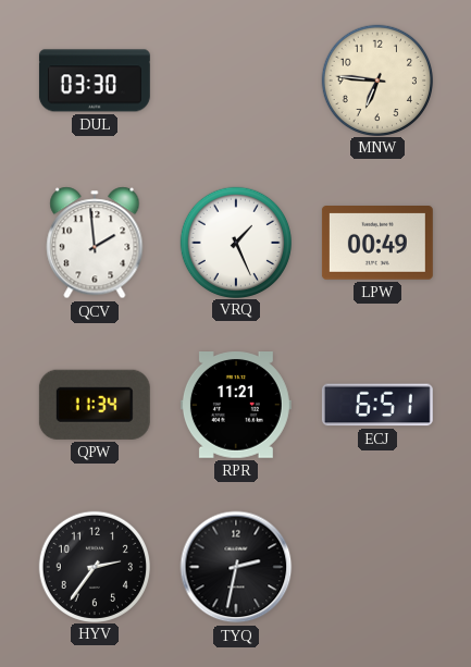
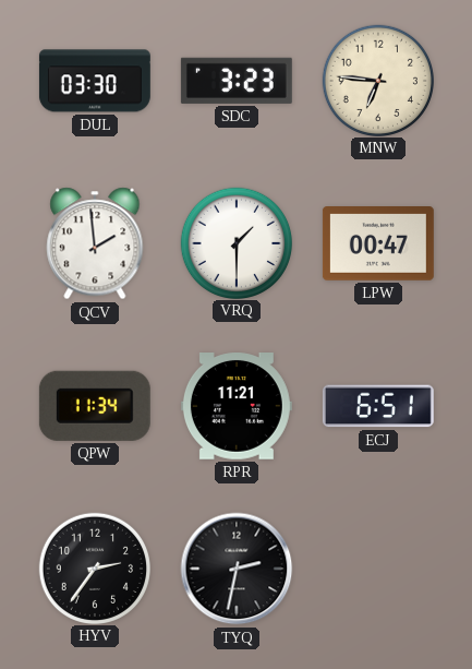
SDC: none -> 3:23 (237, 81)
VRQ: 1:26 -> 1:30 (235, 242)
LPW: 00:49 -> 00:47 (378, 244)
